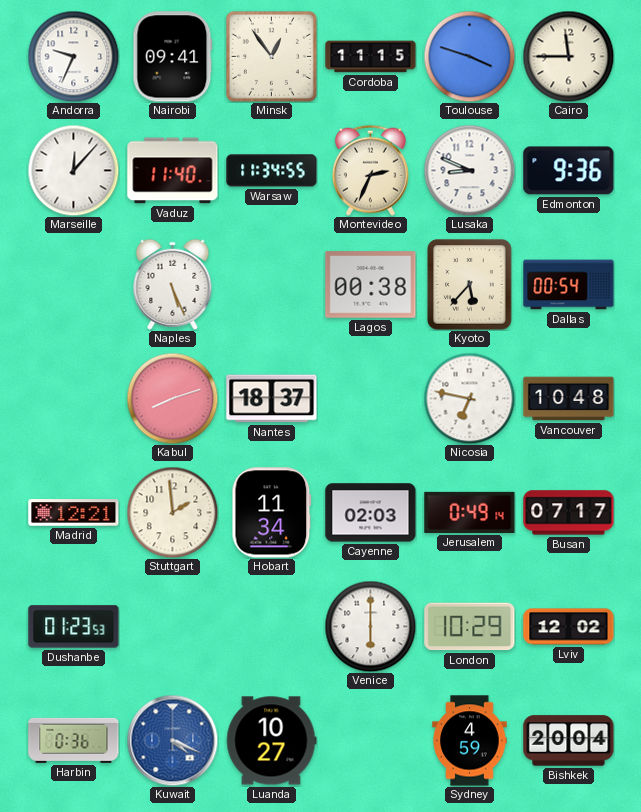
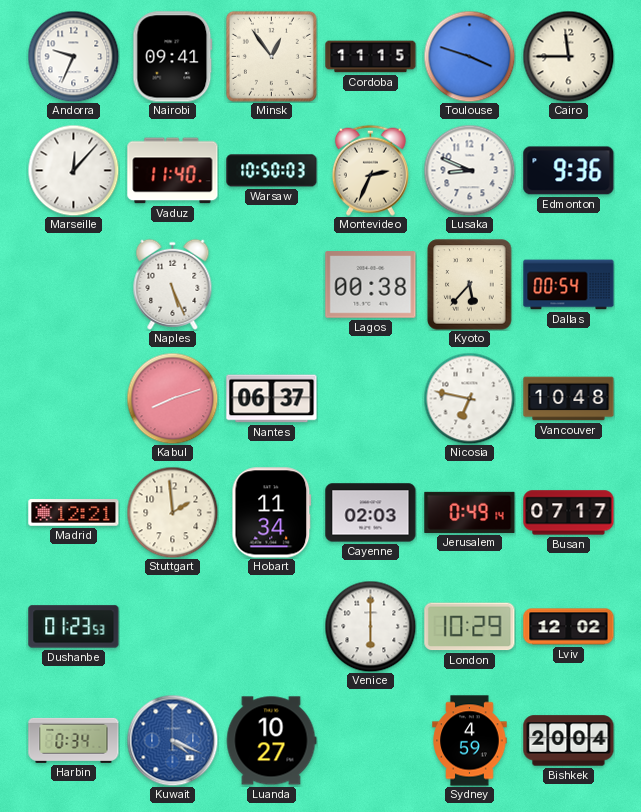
Warsaw: 11:34 -> 10:50 (272, 171)
Nantes: 18:37 -> 06:37 (272, 399)
Harbin: 0:36 -> 0:34 (74, 740)
